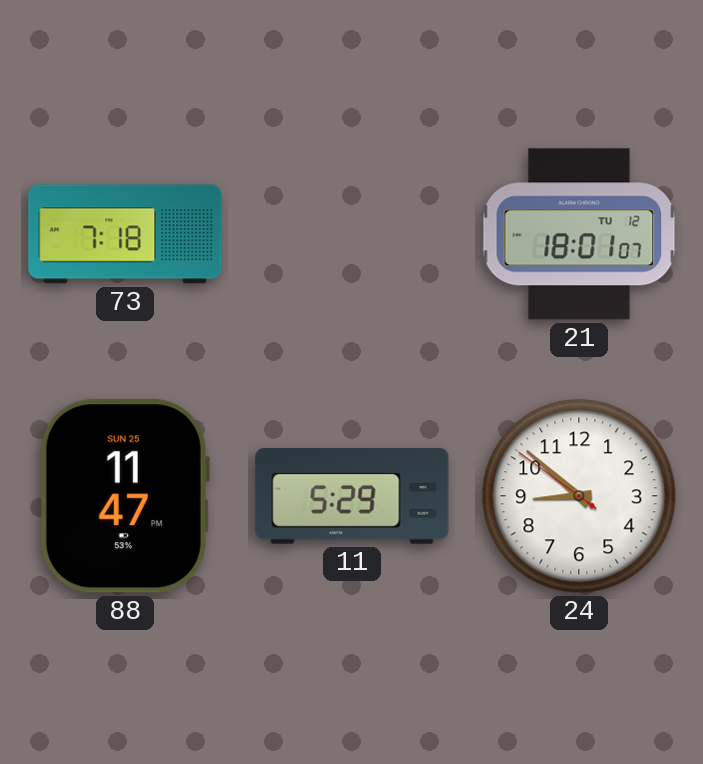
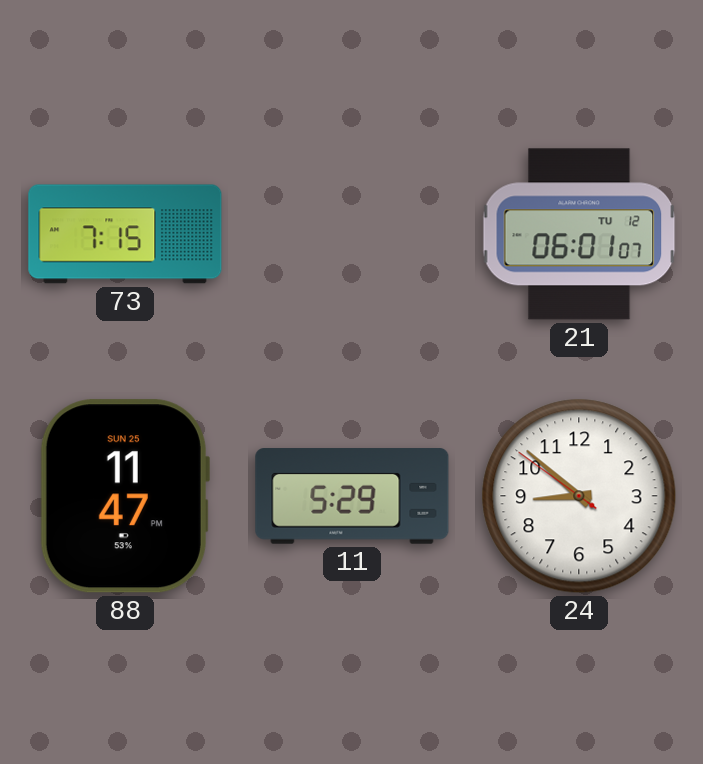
73: 7:18 -> 7:15 (125, 234)
21: 18:01 -> 06:01 (579, 234)
